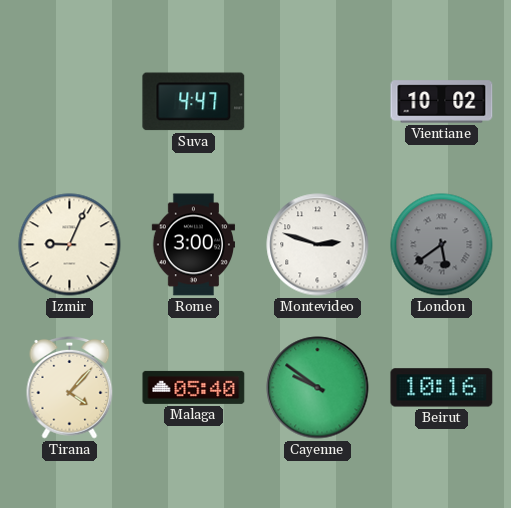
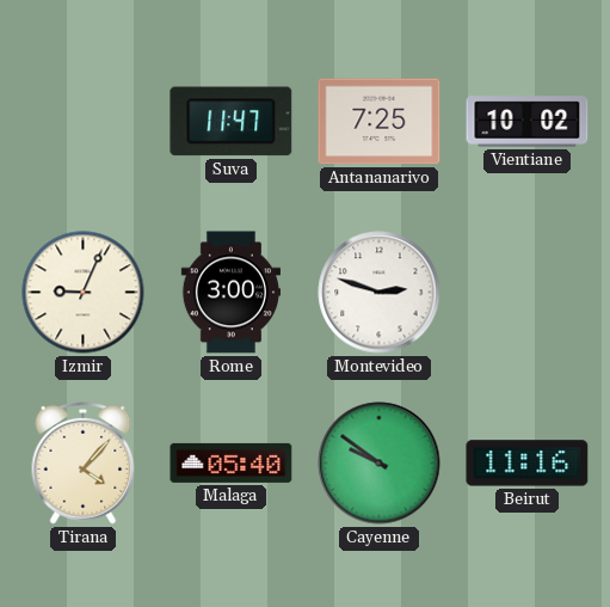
Suva: 4:47 -> 11:47 (232, 122)
Antananarivo: none -> 7:25 (380, 122)
London: 5:39 -> none (442, 245)
Beirut: 10:16 -> 11:16 (528, 464)
